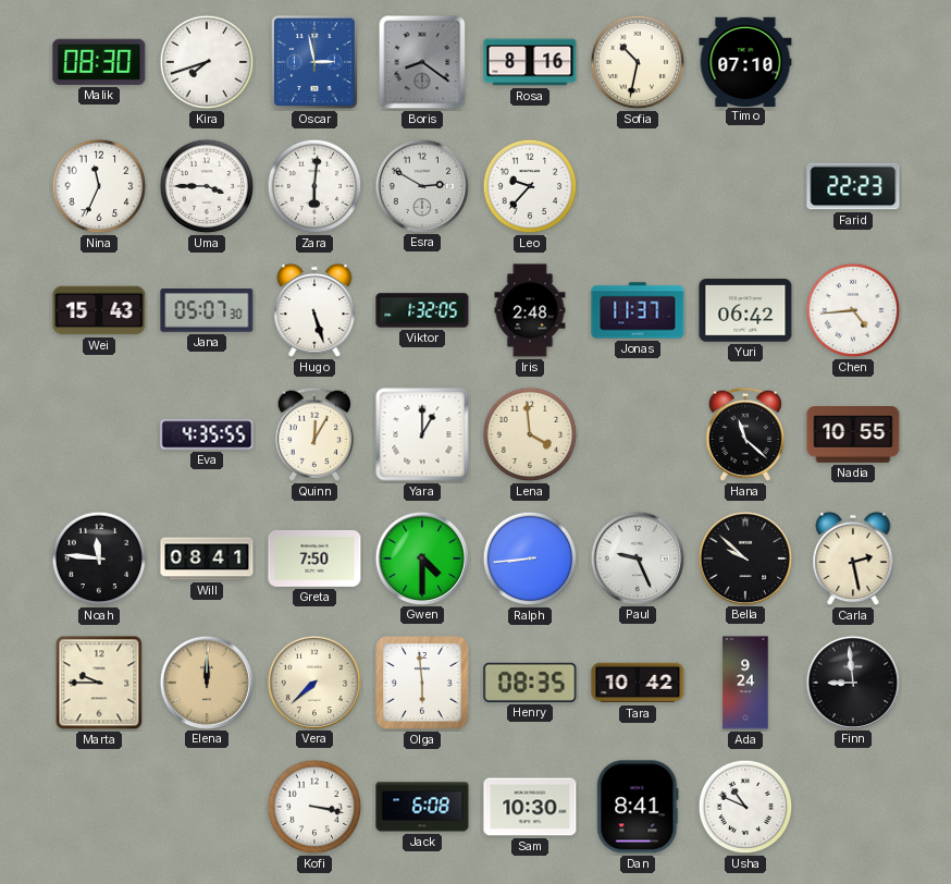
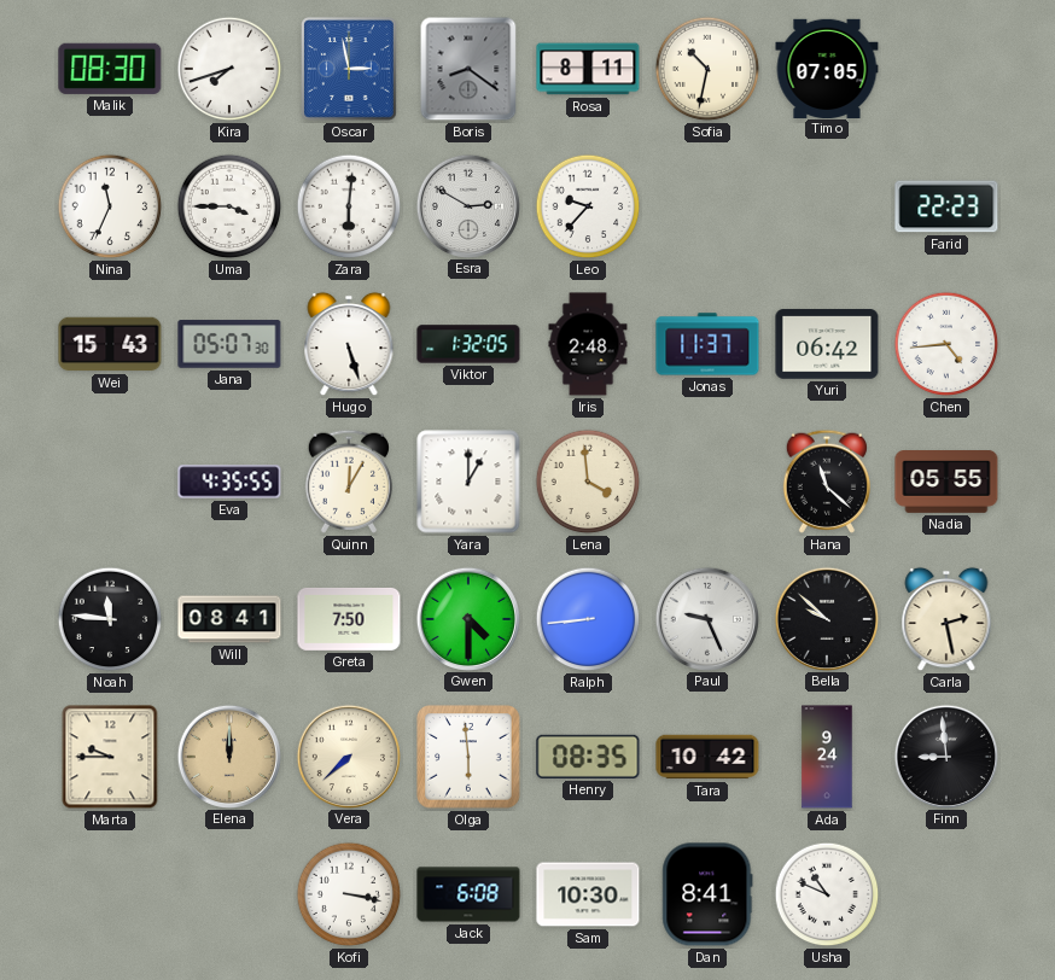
Rosa: 8:16 -> 8:11 (588, 69)
Timo: 07:10 -> 07:05 (827, 68)
Nadia: 10:55 -> 05:55 (946, 483)
